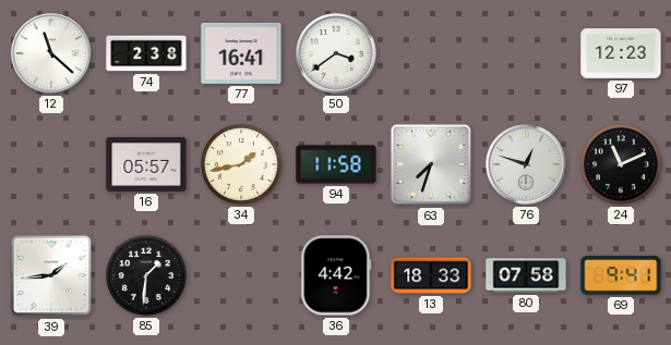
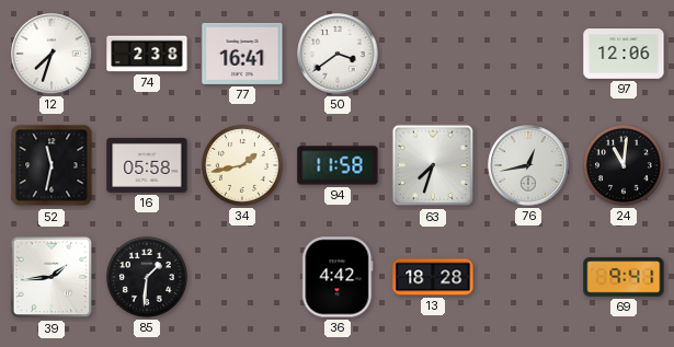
12: 11:22 -> 7:33 (52, 54)
97: 12:23 -> 12:06 (624, 55)
52: none -> 11:32 (52, 165)
16: 05:57 -> 05:58 (147, 165)
76: 12:48 -> 12:43 (528, 165)
24: 11:11 -> 11:01 (624, 165)
13: 18:33 -> 18:28 (433, 277)
80: 07:58 -> none (526, 275)
